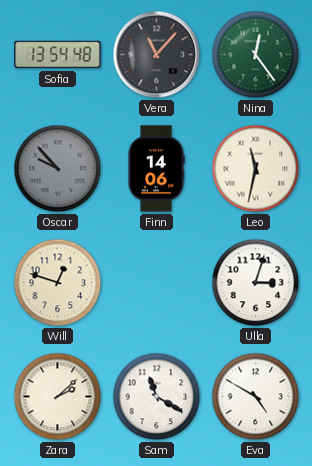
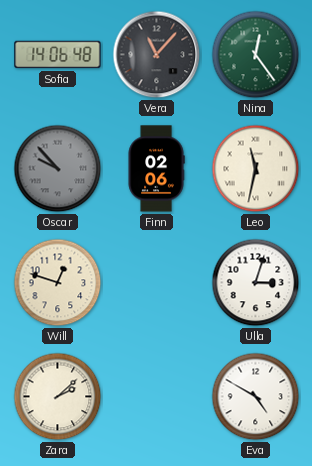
Sofia: 13:54 -> 14:06 (58, 55)
Finn: 14:06 -> 02:06 (156, 169)
Sam: 11:20 -> none (157, 397)
